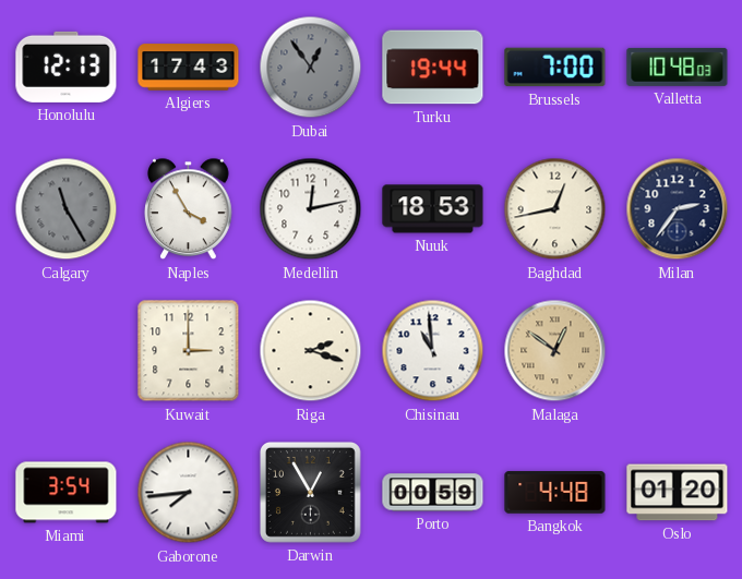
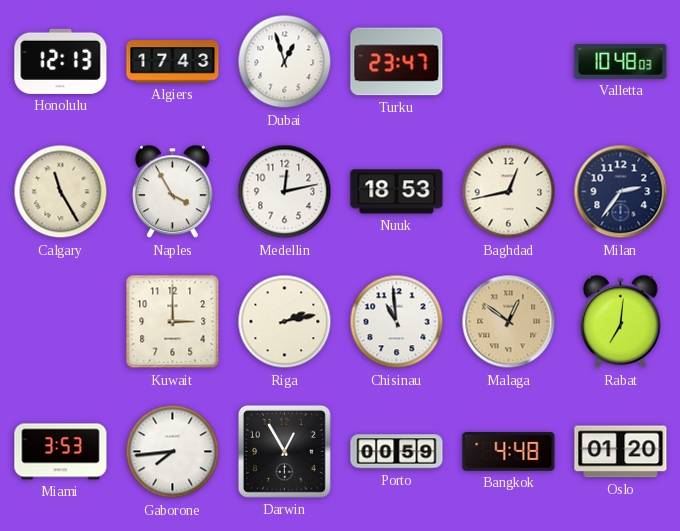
Dubai: 12:54 -> 12:57 (285, 62)
Dubai dial: grey -> white (285, 62)
Turku: 19:44 -> 23:47 (397, 62)
Brussels: 7:00 -> none (555, 68)
Calgary dial: grey -> cream (61, 192)
Riga: 2:18 -> 2:13 (285, 322)
Rabat: none -> 7:01 (621, 322)
Miami: 3:54 -> 3:53 (61, 452)
